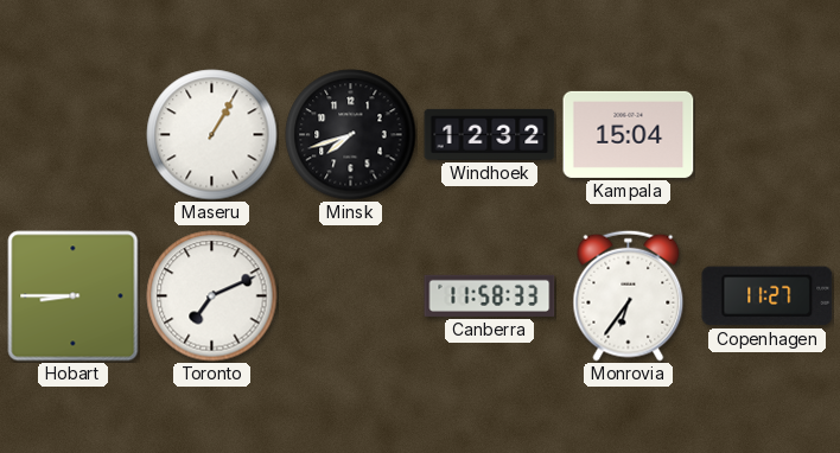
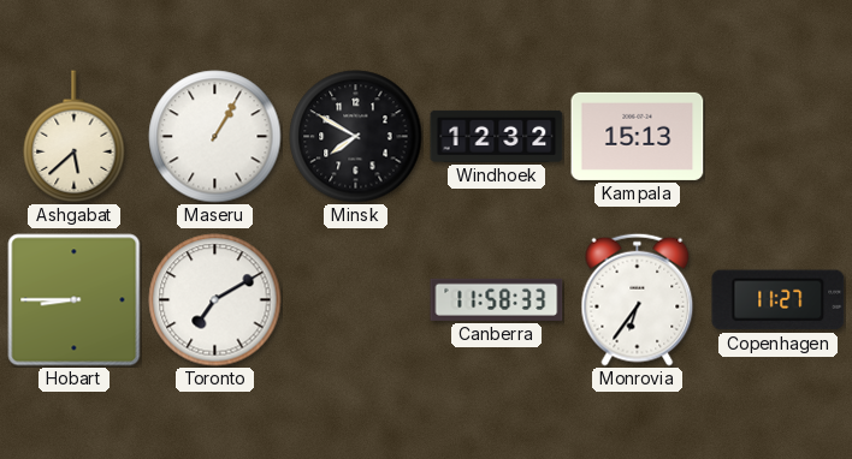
Ashgabat: none -> 5:38 (75, 136)
Minsk: 7:42 -> 7:50 (356, 137)
Kampala: 15:04 -> 15:13 (638, 136)
Toronto: 7:11 -> 7:10 (215, 300)
